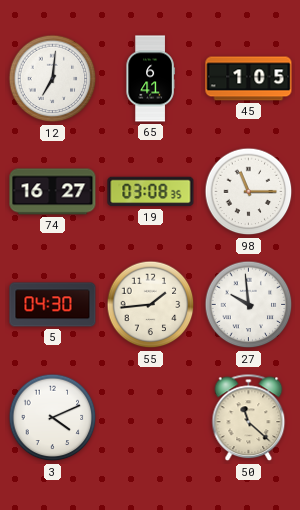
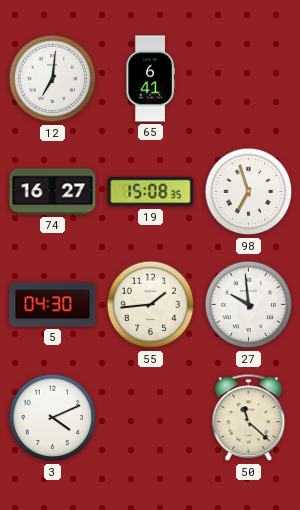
45: 1:05 -> none (249, 79)
19: 03:08 -> 15:08 (151, 192)
98: 11:15 -> 6:57 (249, 192)
